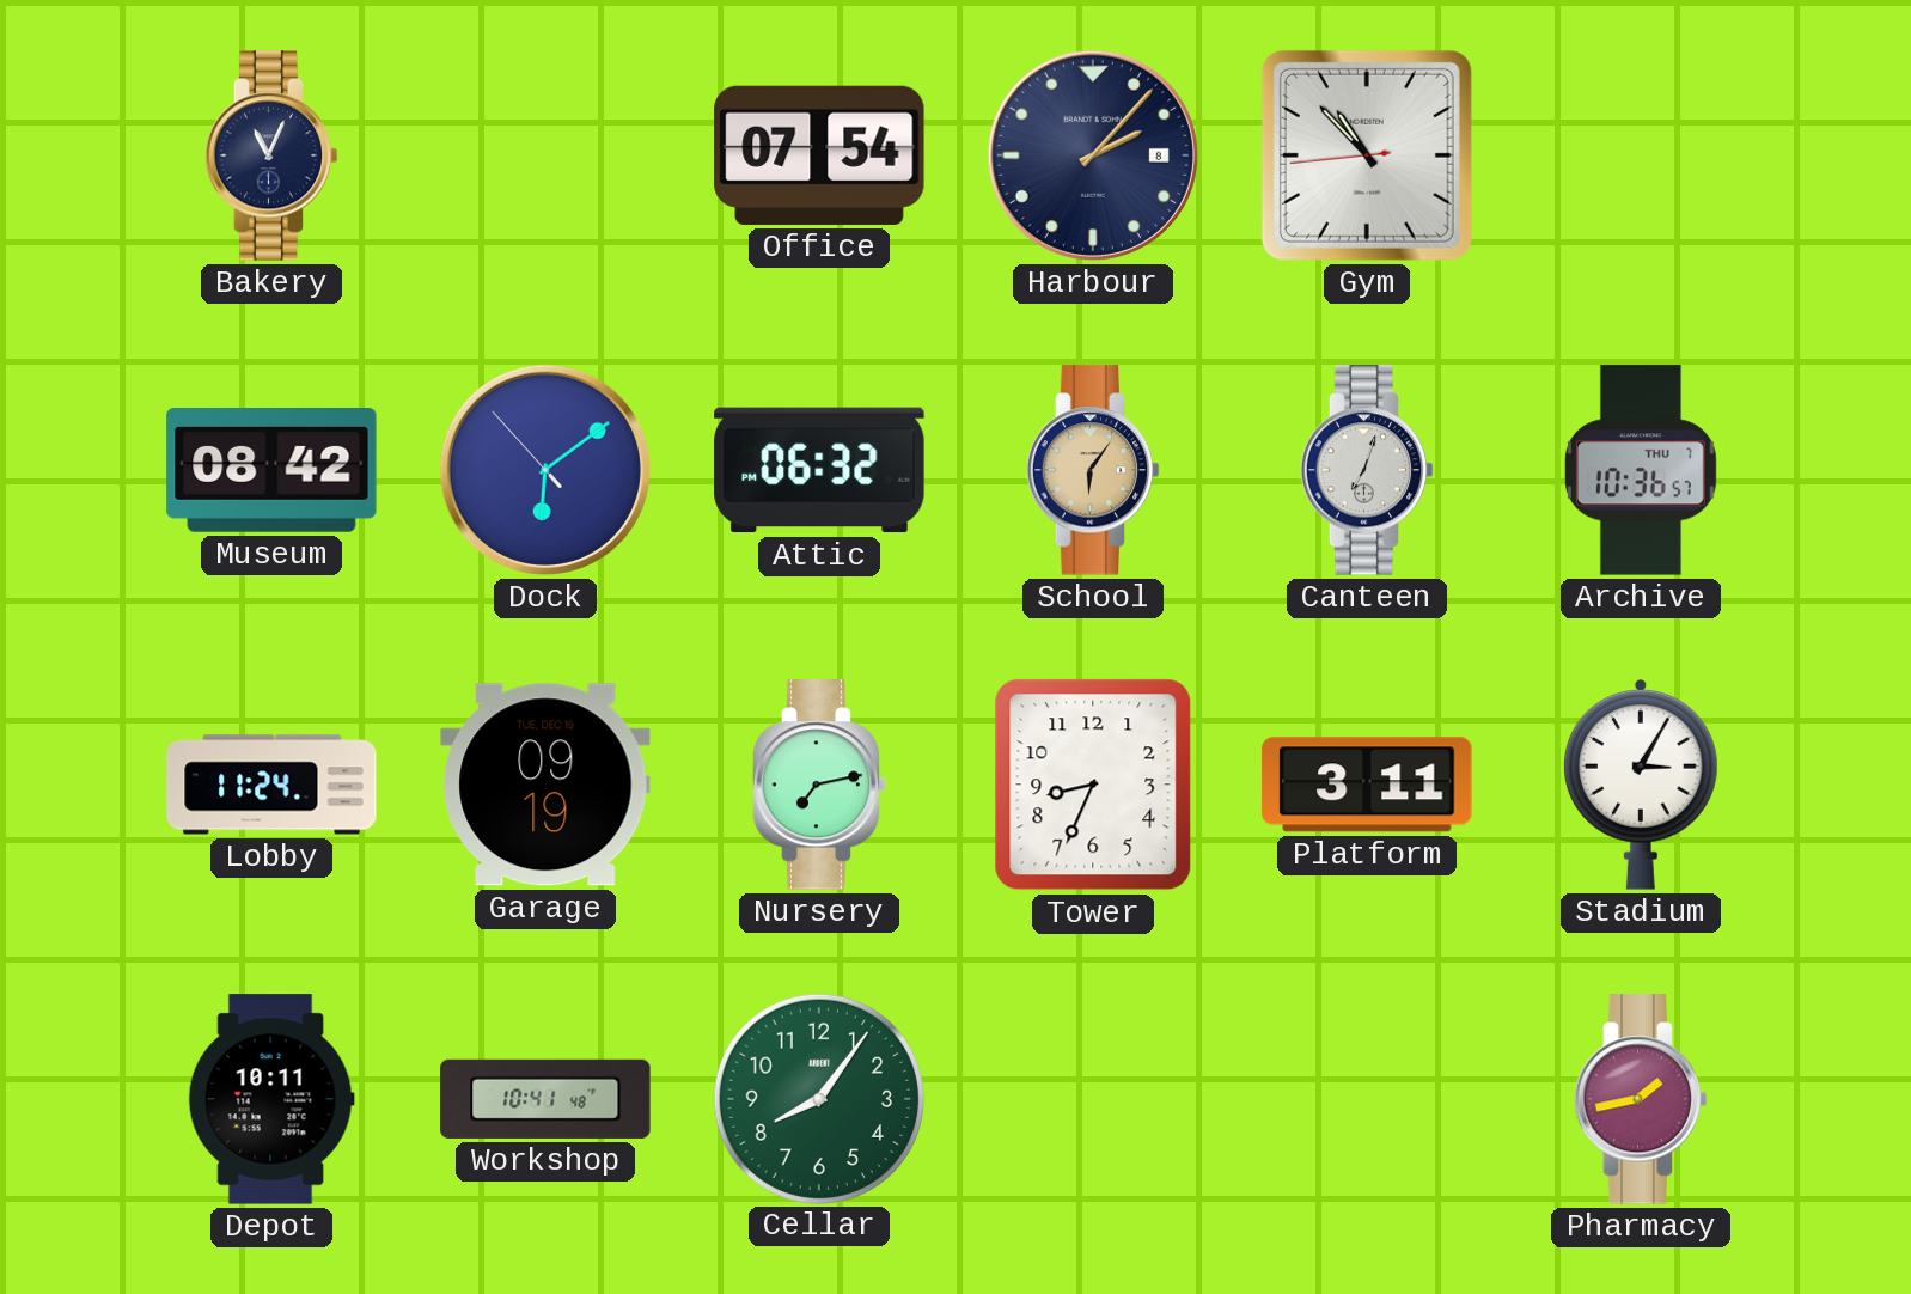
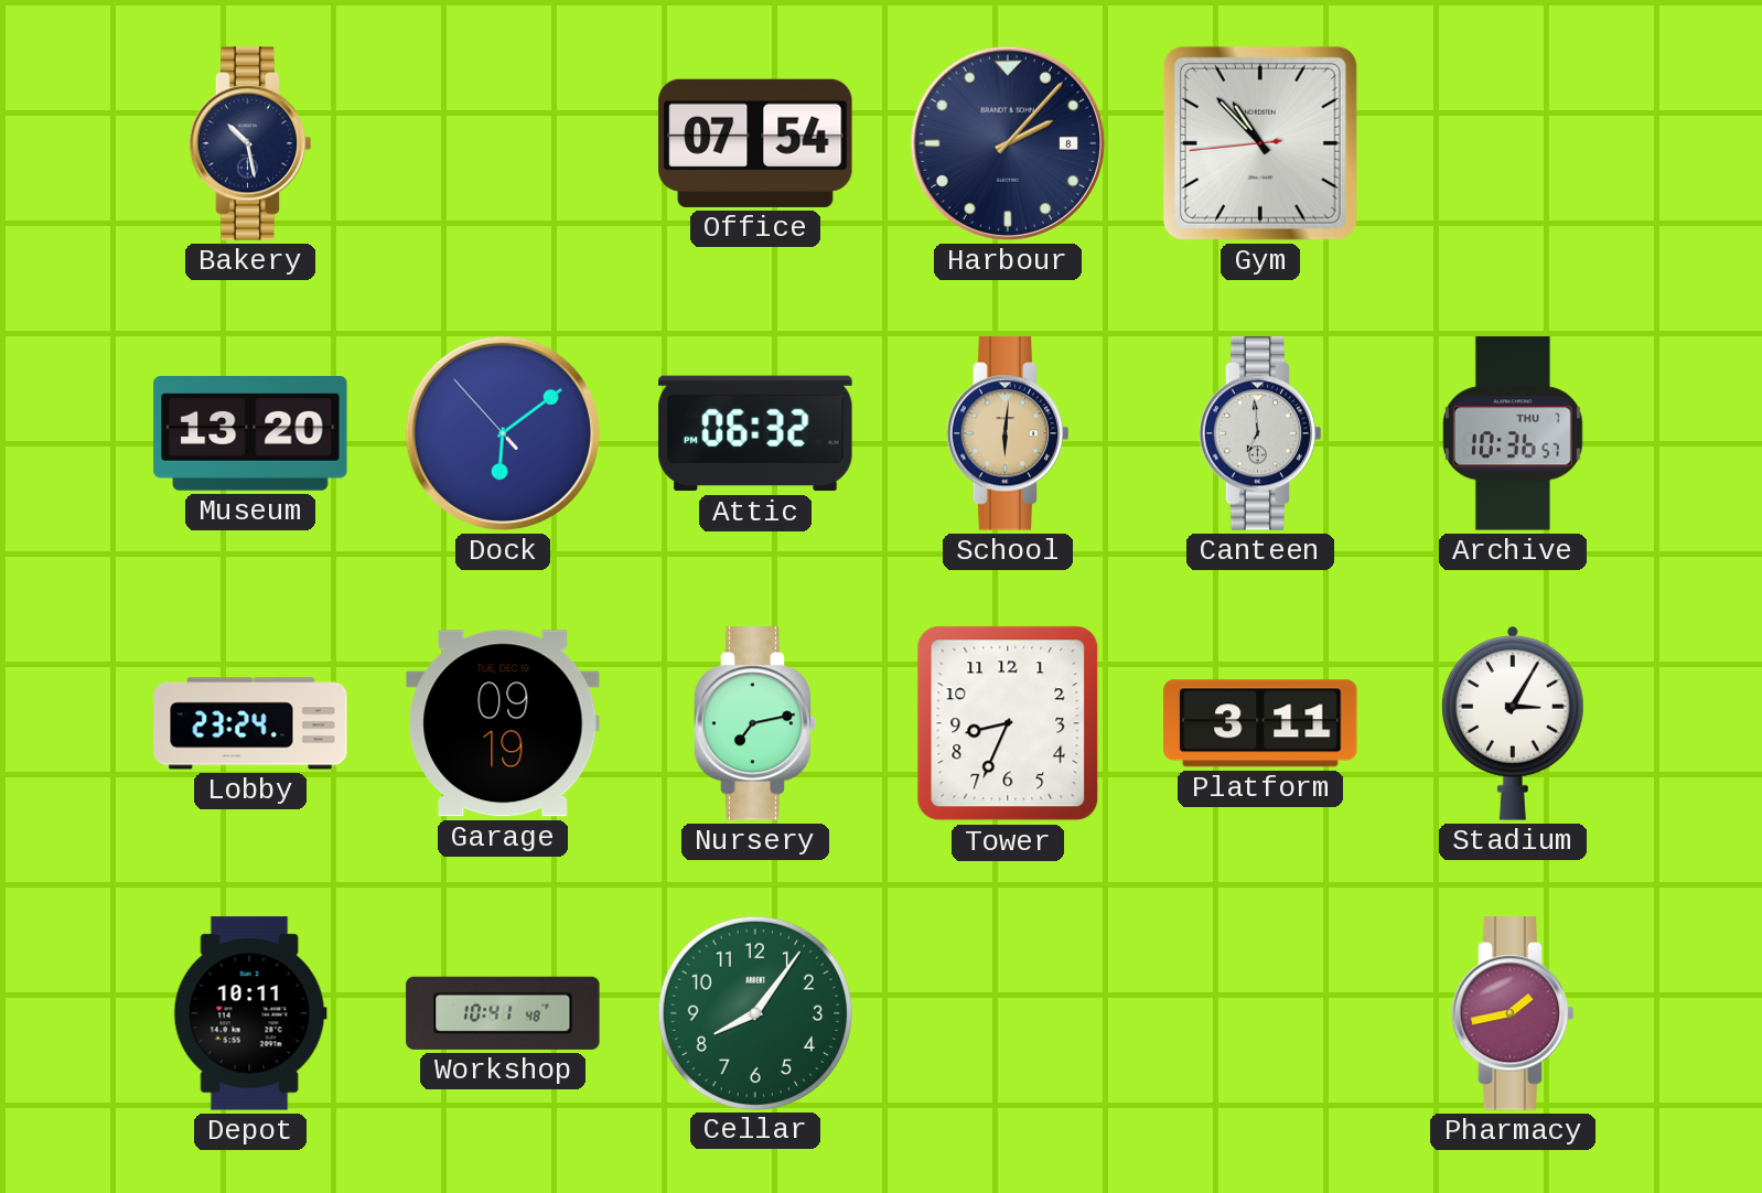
Bakery: 11:04 -> 10:28 (250, 143)
Museum: 08:42 -> 13:20 (250, 434)
School: 6:06 -> 6:01 (1008, 433)
Canteen: 7:03 -> 6:59 (1260, 433)
Lobby: 11:24 -> 23:24 (250, 723)
